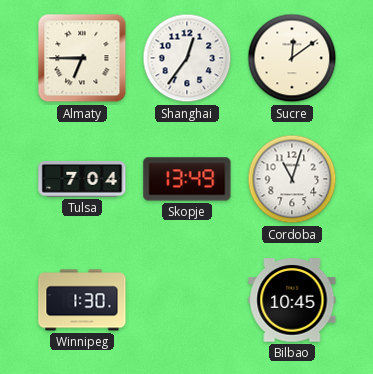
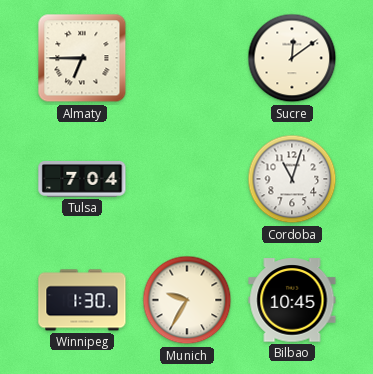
Shanghai: 12:36 -> none (187, 58)
Skopje: 13:49 -> none (187, 179)
Munich: none -> 9:35 (187, 300)
